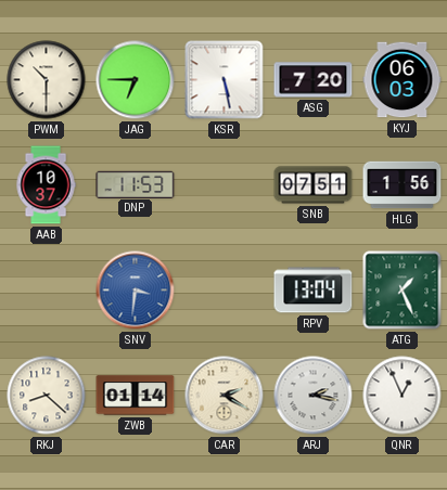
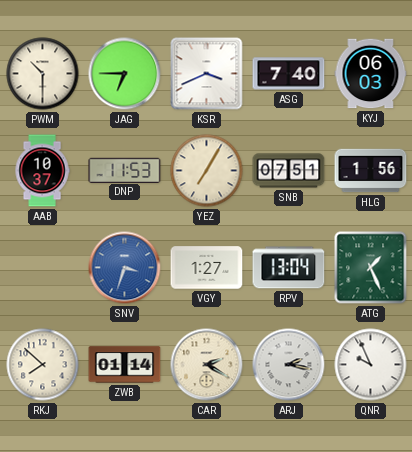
KSR: 5:28 -> 3:41 (207, 74)
ASG: 7:20 -> 7:40 (289, 74)
YEZ: none -> 7:05 (207, 171)
SNV: 3:31 -> 3:33 (125, 268)
VGY: none -> 1:27 (207, 268)
RKJ: 8:22 -> 7:52 (43, 365)
QNR: 12:56 -> 9:56 (371, 365)
